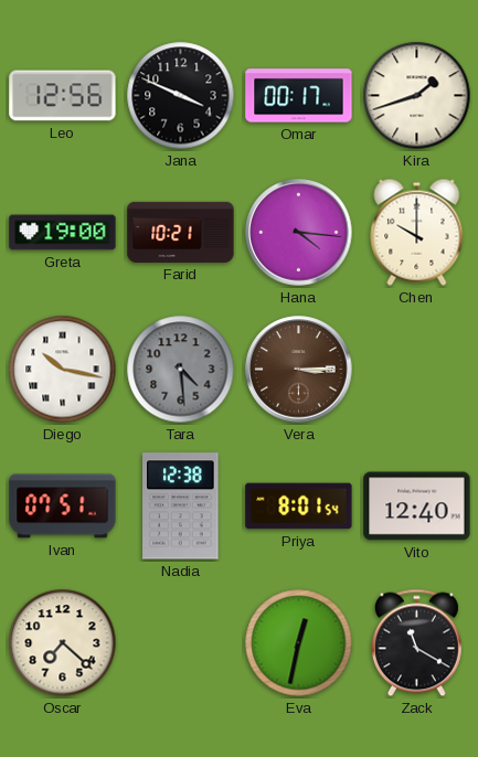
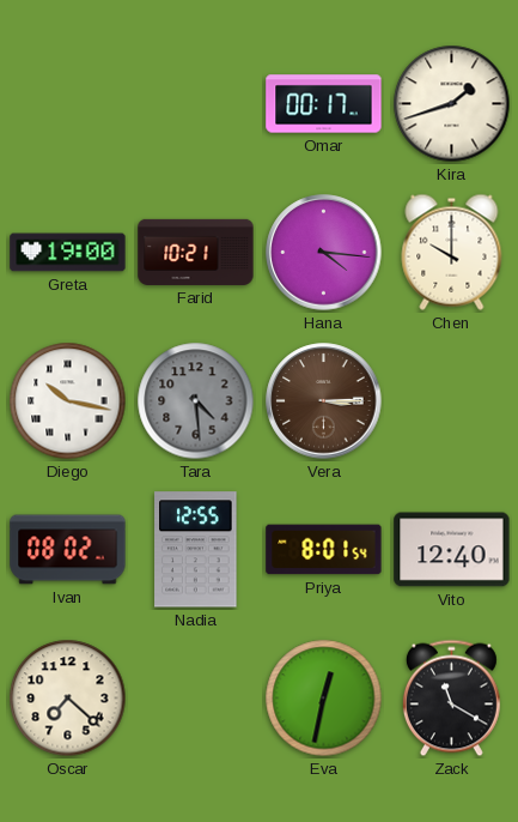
Leo: 12:56 -> none (63, 96)
Jana: 3:49 -> none (181, 96)
Ivan: 07:51 -> 08:02 (68, 550)
Nadia: 12:38 -> 12:55 (196, 550)
